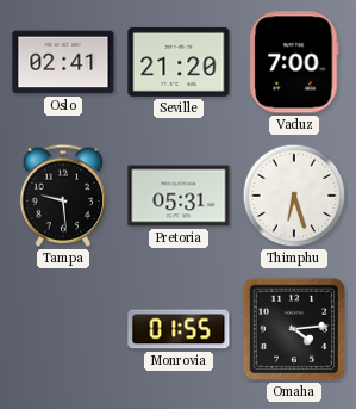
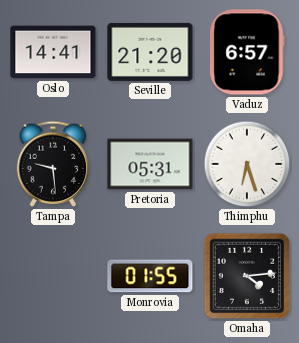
Oslo: 02:41 -> 14:41 (53, 52)
Vaduz: 7:00 -> 6:57 (247, 52)
